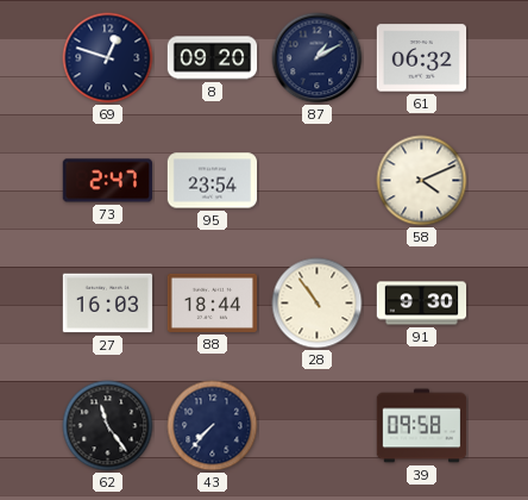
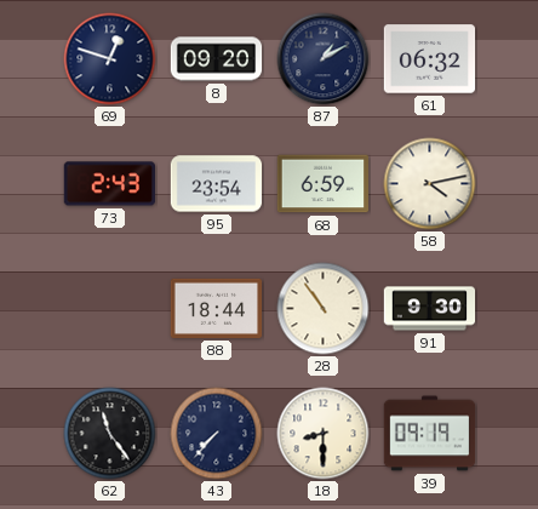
73: 2:47 -> 2:43 (109, 184)
68: none -> 6:59 (324, 184)
58: 4:11 -> 4:13 (430, 184)
27: 16:03 -> none (108, 304)
18: none -> 8:30 (324, 434)
39: 09:58 -> 09:19 (430, 434)
